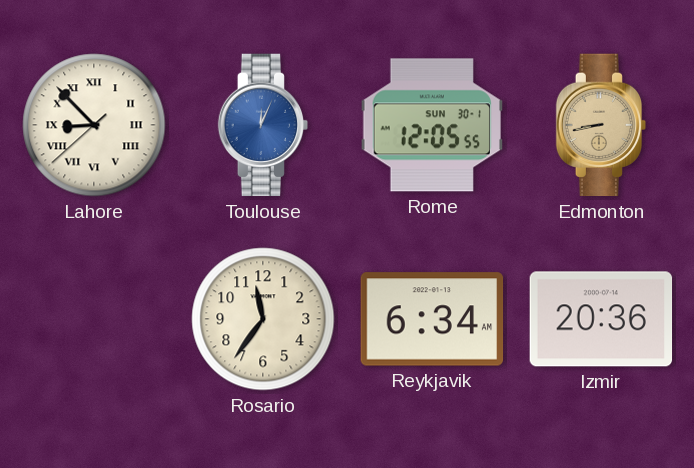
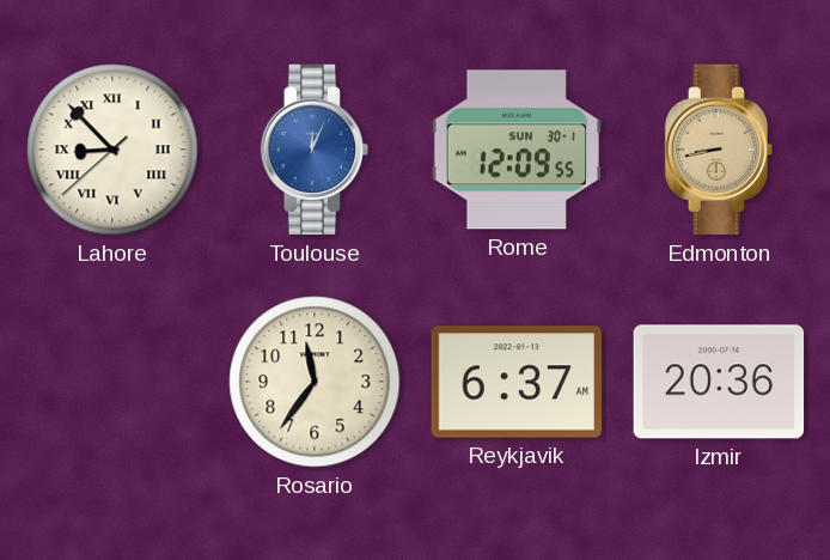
Rome: 12:05 -> 12:09 (517, 150)
Reykjavik: 6:34 -> 6:37 (517, 382)
